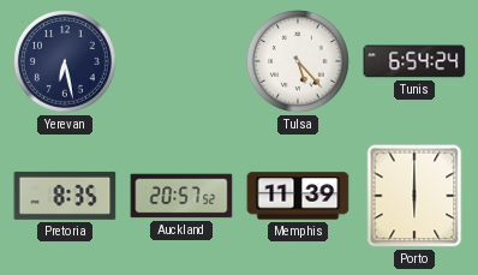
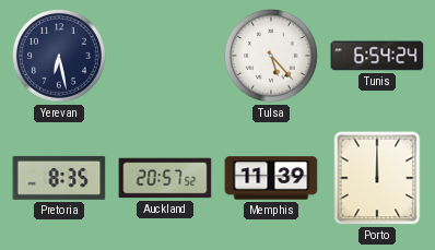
Porto: 6:00 -> 12:00 (377, 178)
